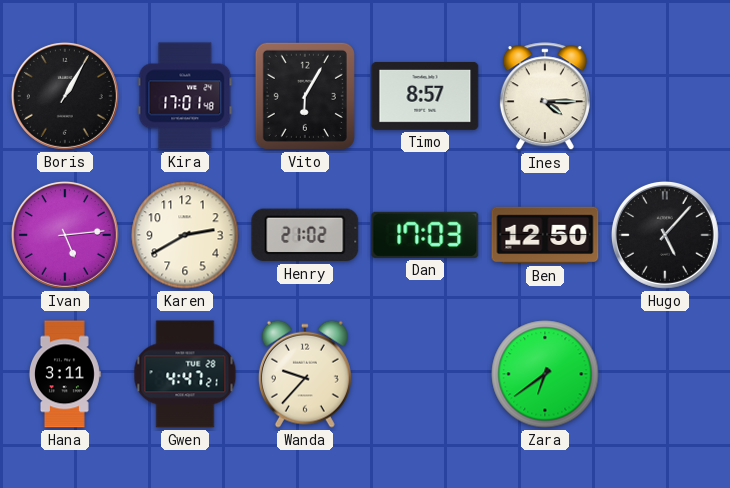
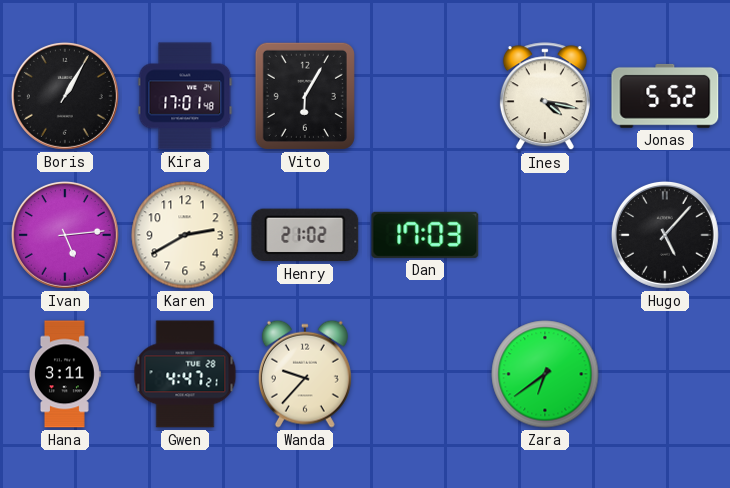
Timo: 8:57 -> none (425, 96)
Ines: 4:15 -> 4:17 (545, 97)
Jonas: none -> 5:52 (665, 96)
Ben: 12:50 -> none (545, 235)
